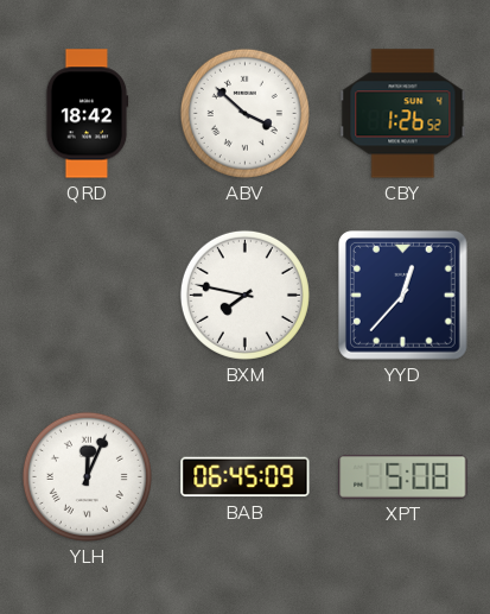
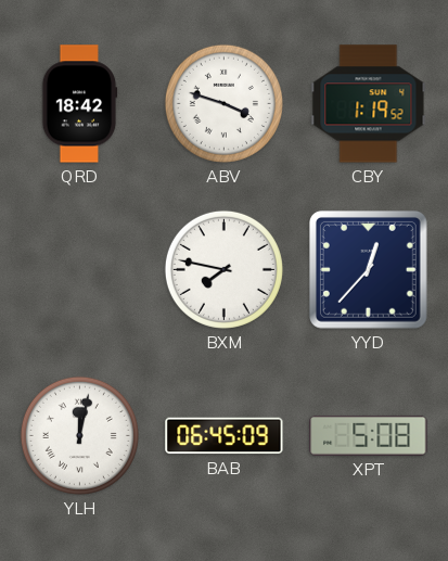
ABV: 3:52 -> 3:48 (223, 103)
CBY: 1:26 -> 1:19 (369, 104)
YLH: 12:04 -> 12:02 (79, 435)
